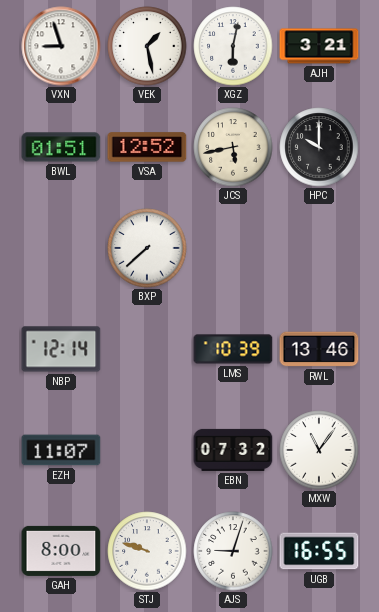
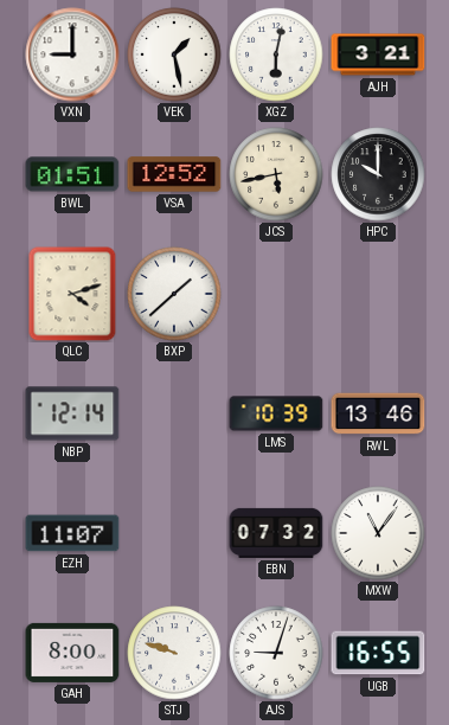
VXN: 8:57 -> 9:00 (72, 54)
QLC: none -> 4:12 (72, 294)
BXP: 7:38 -> 1:38 (174, 294)
